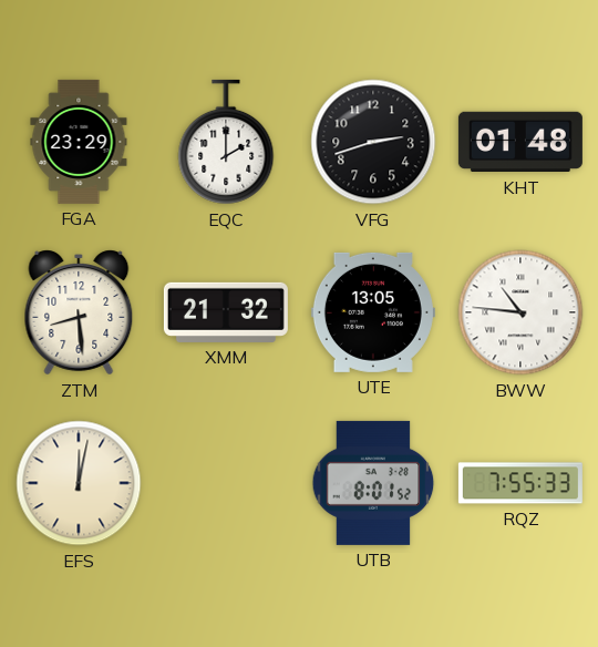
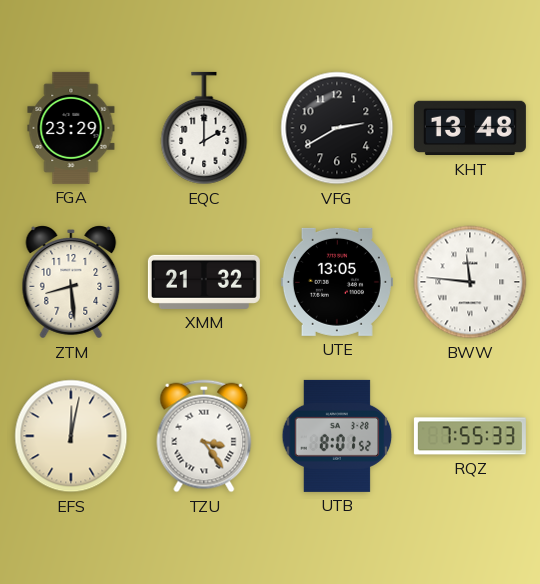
VFG: 2:42 -> 2:40 (337, 128)
KHT: 01:48 -> 13:48 (470, 128)
BWW: 10:46 -> 11:46 (470, 282)
TZU: none -> 3:24 (204, 436)
